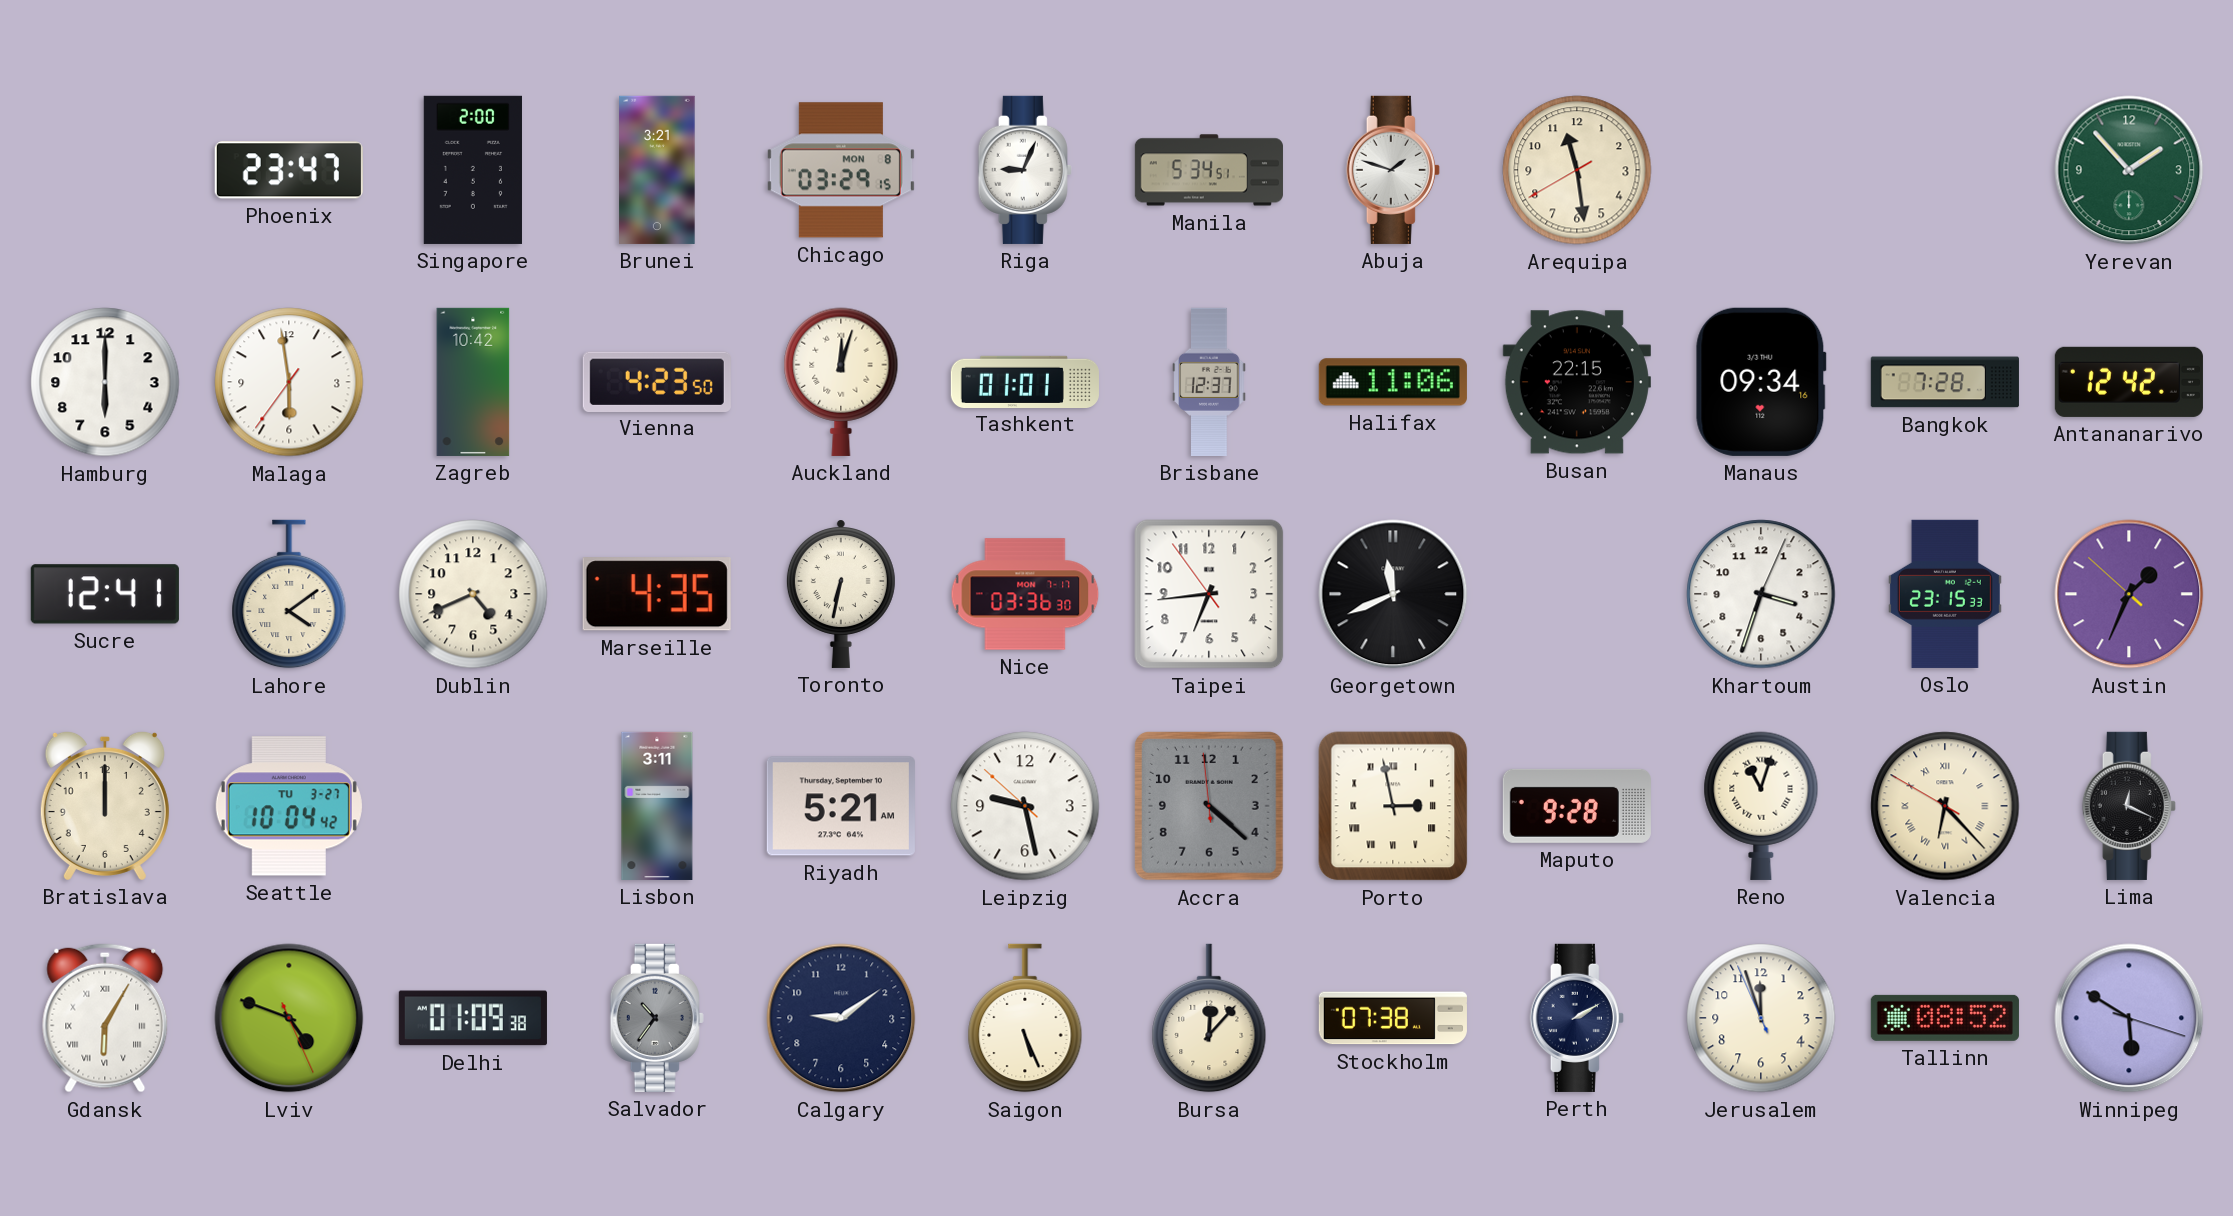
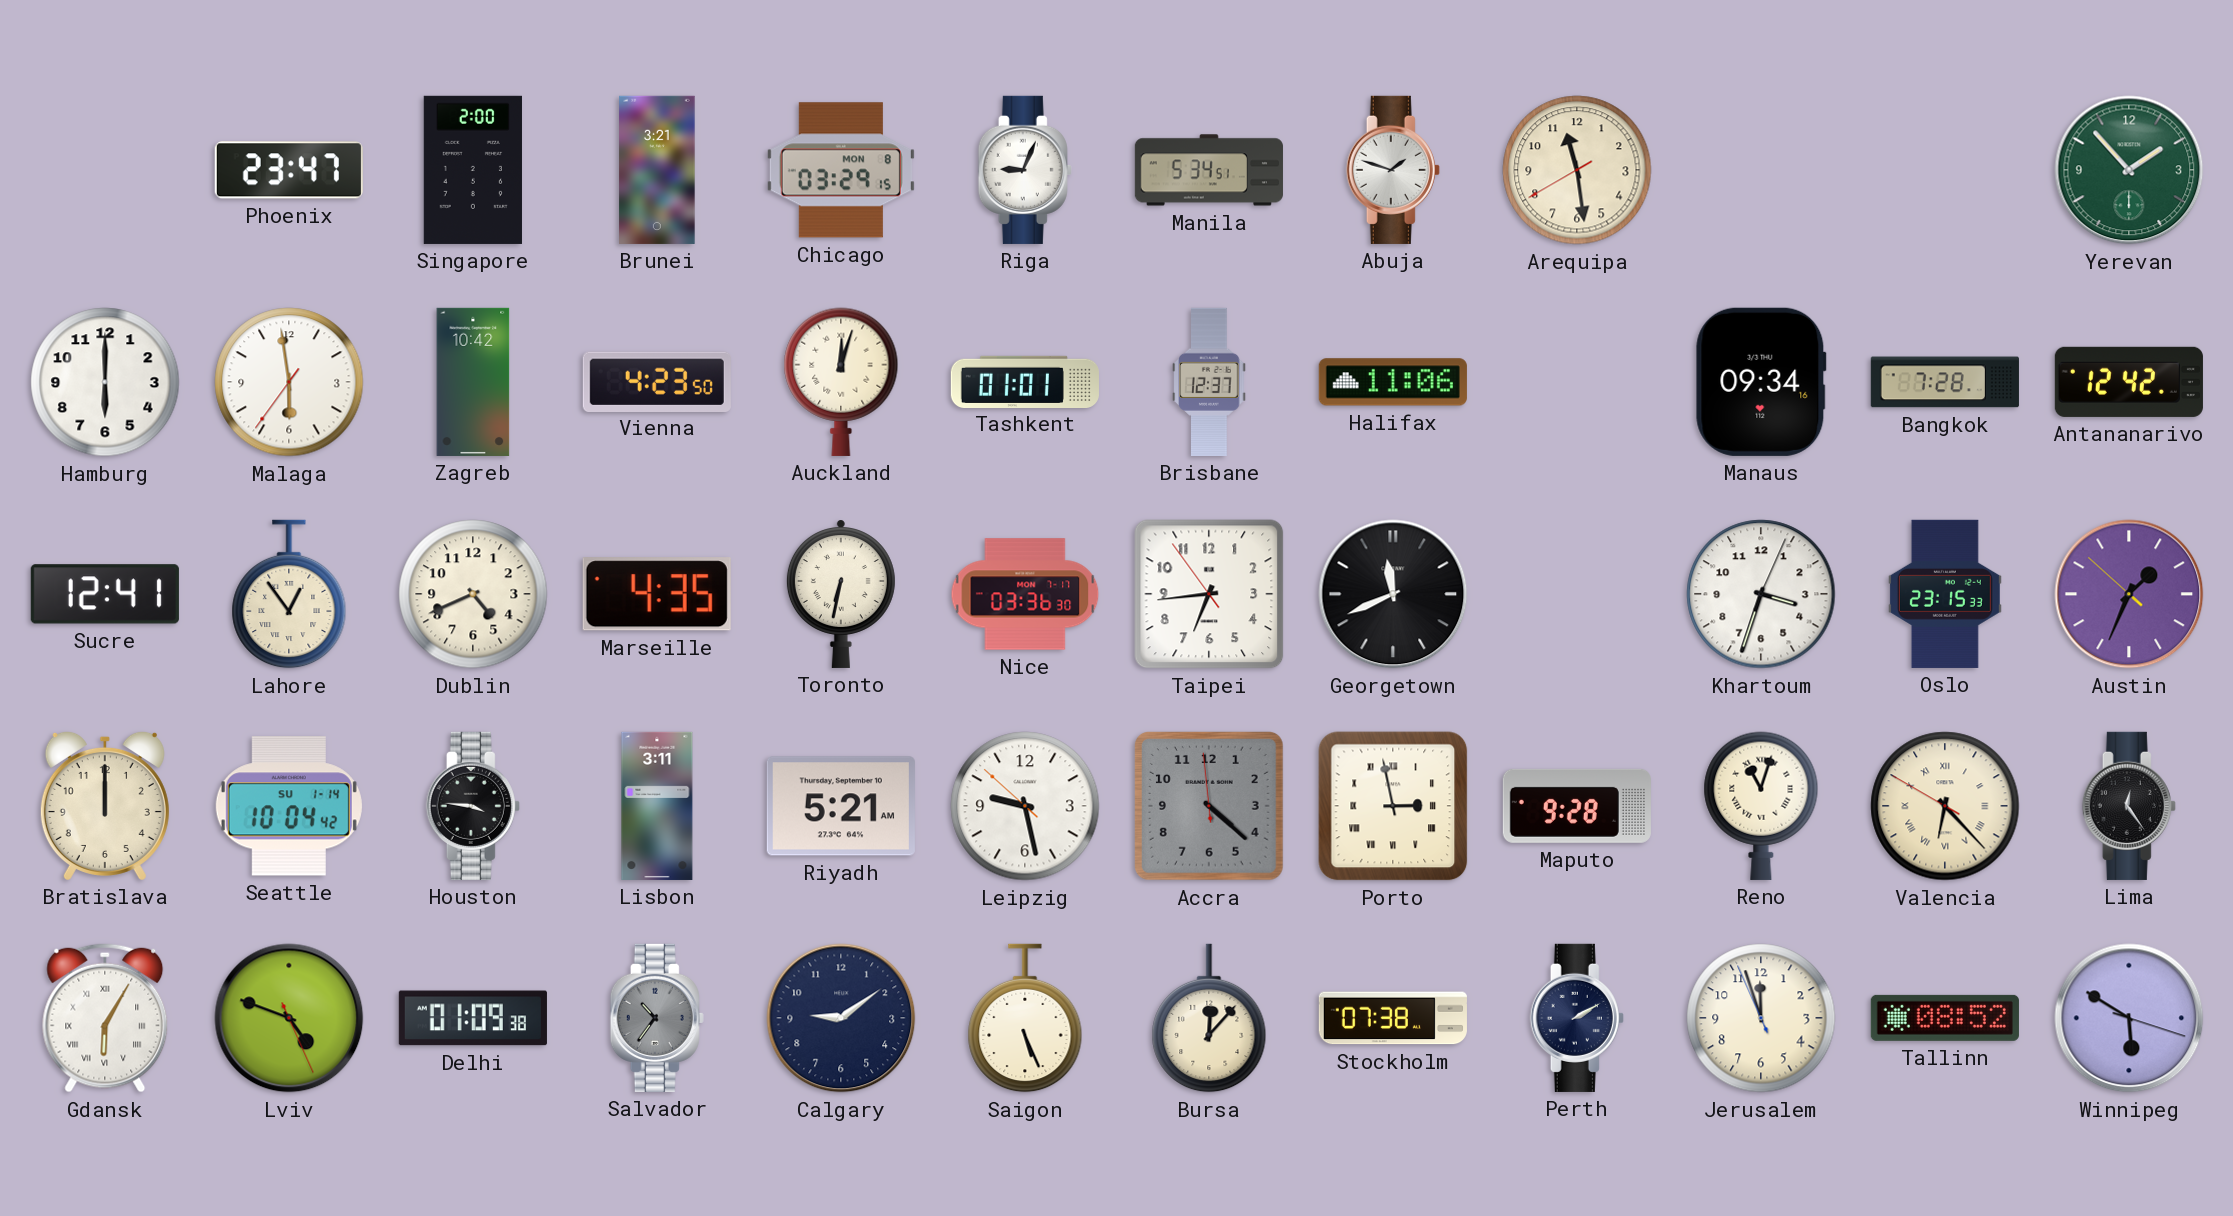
Busan: 22:15 -> none (1577, 382)
Lahore: 4:09 -> 12:54 (289, 594)
Seattle date: TU 3-27 -> SU 1-14 (289, 806)
Houston: none -> 3:46 (473, 806)
Lima: 12:19 -> 12:24 (2129, 806)
